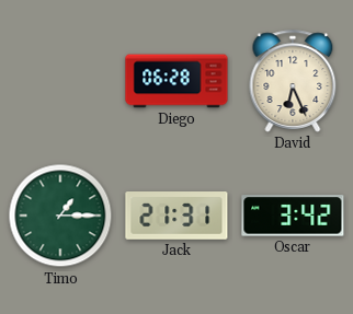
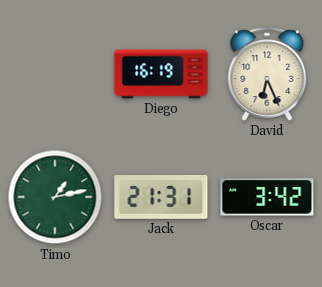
Diego: 06:28 -> 16:19 (161, 74)
Timo: 1:15 -> 1:13 (55, 197)
